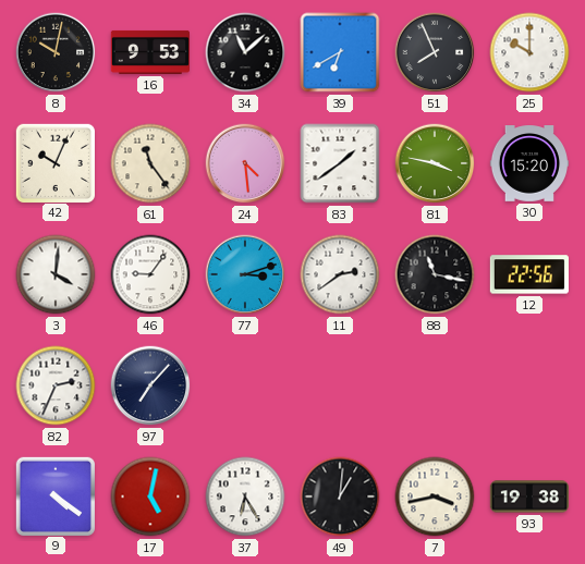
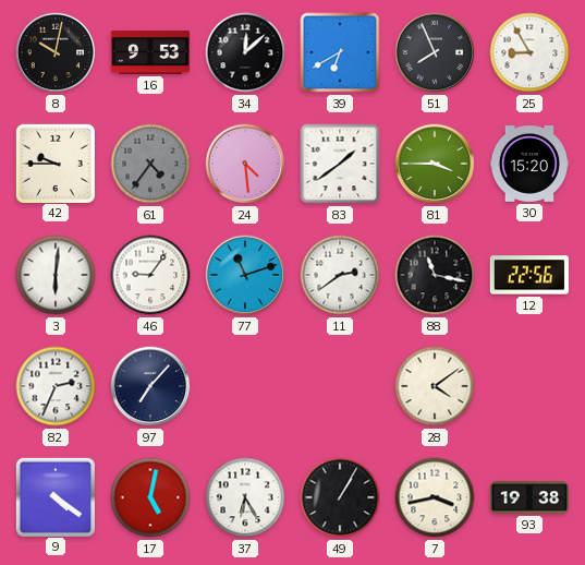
34: 11:08 -> 12:08 (245, 52)
25: 10:00 -> 8:55 (529, 52)
42: 10:04 -> 9:45 (54, 163)
61: 11:24 -> 4:36 (150, 164)
61 dial: cream -> grey (150, 164)
81: 3:47 -> 3:45 (435, 164)
3: 4:01 -> 6:01 (56, 275)
77: 3:12 -> 11:12 (245, 275)
28: none -> 4:09 (435, 386)
49: 1:01 -> 1:05 (340, 497)
